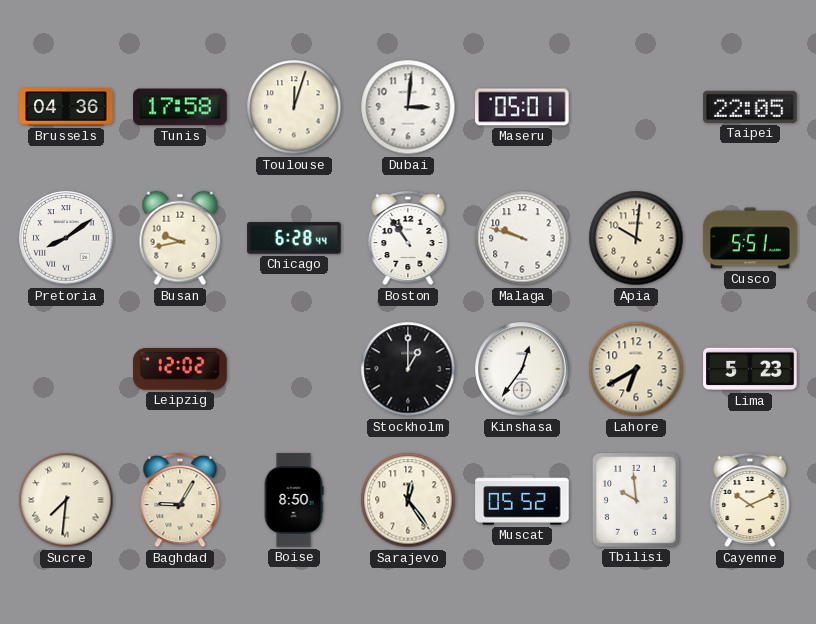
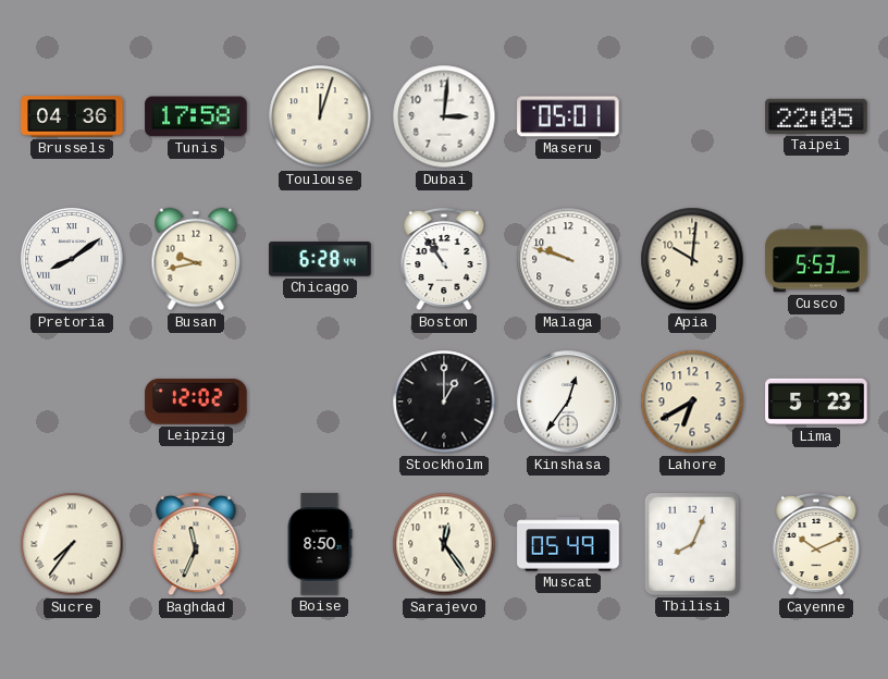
Cusco: 5:51 -> 5:53 (816, 259)
Sucre: 7:31 -> 7:36 (72, 544)
Baghdad: 9:05 -> 11:34 (196, 544)
Muscat: 05:52 -> 05:49 (568, 544)
Tbilisi: 9:59 -> 8:04 (692, 544)
